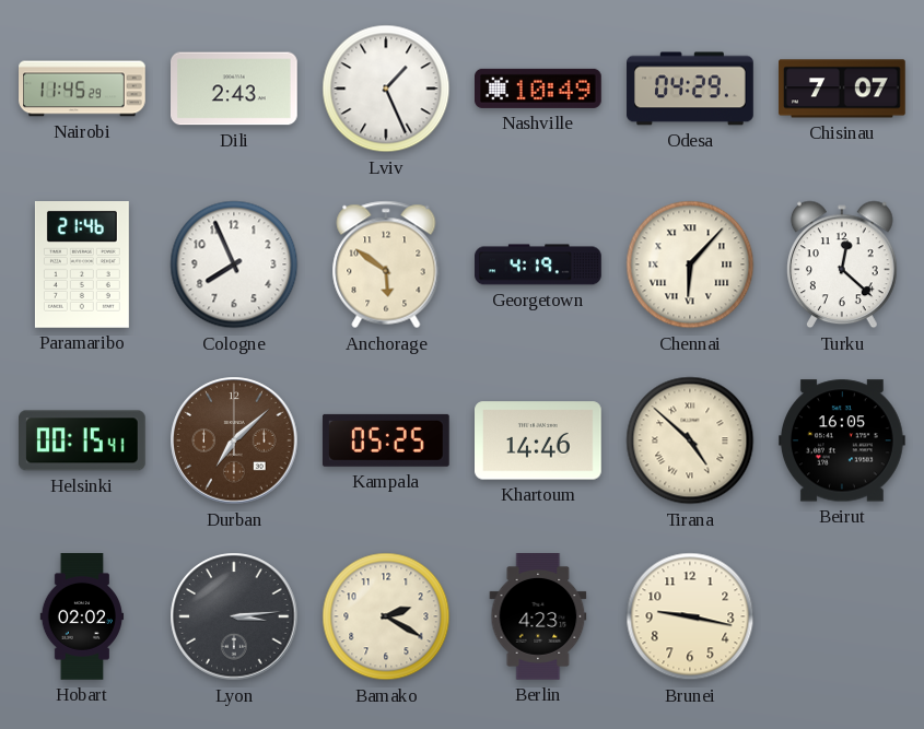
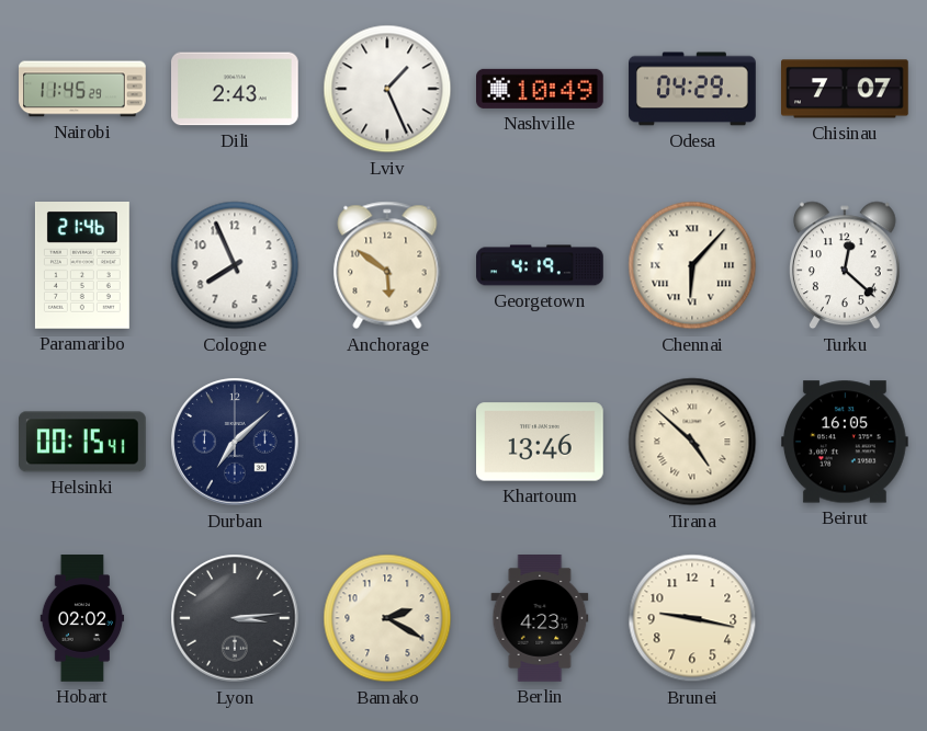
Durban dial: brown -> navy (235, 442)
Kampala: 05:25 -> none (386, 440)
Khartoum: 14:46 -> 13:46 (541, 442)
